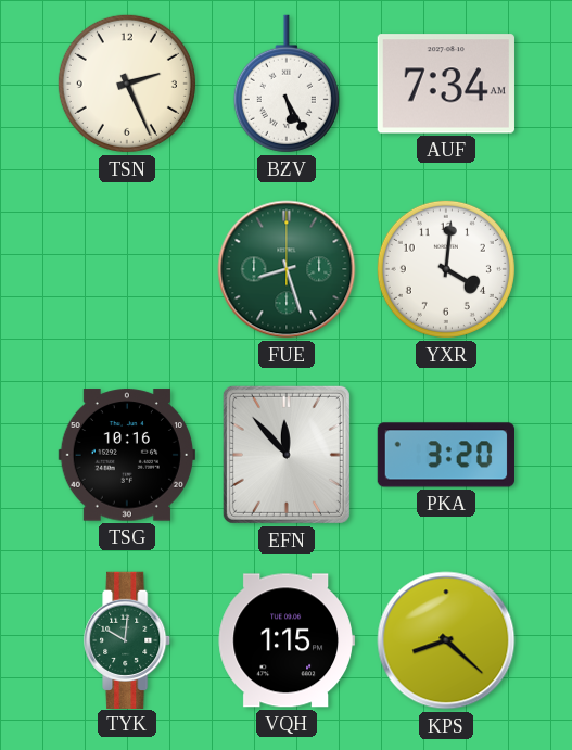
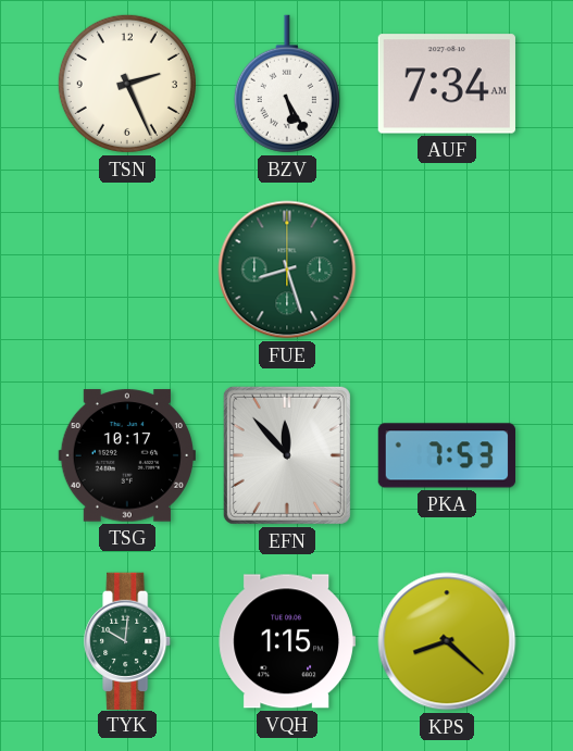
YXR: 4:01 -> none (446, 269)
TSG: 10:16 -> 10:17 (127, 455)
PKA: 3:20 -> 7:53 (446, 455)
